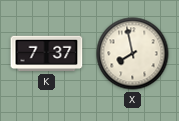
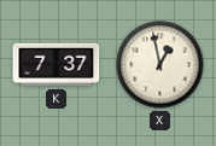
X: 7:58 -> 12:58 (160, 65)
